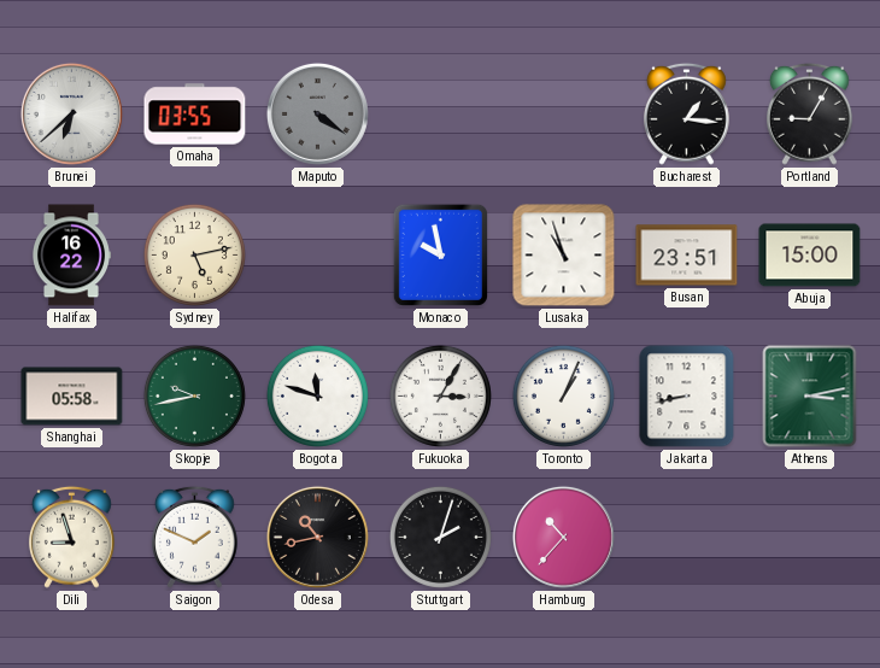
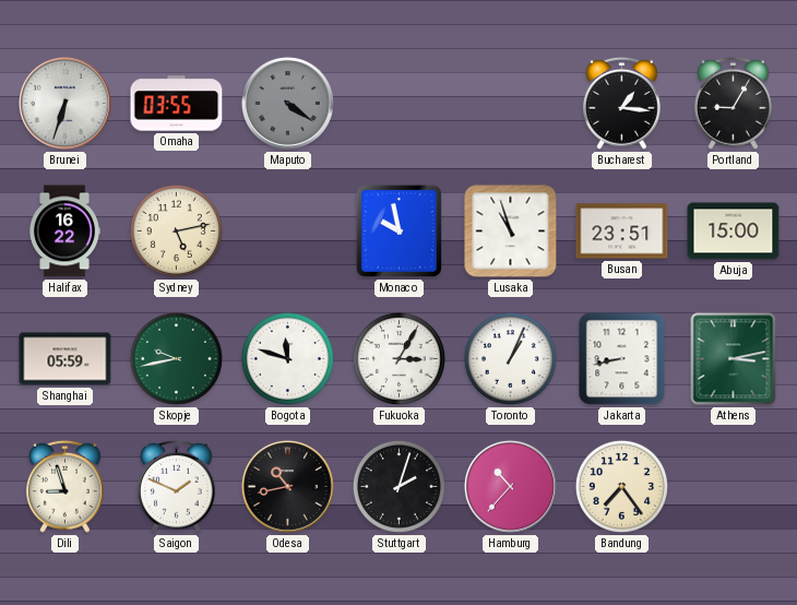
Brunei: 6:38 -> 6:33 (64, 103)
Shanghai: 05:58 -> 05:59 (66, 359)
Bandung: none -> 7:24 (621, 486)
